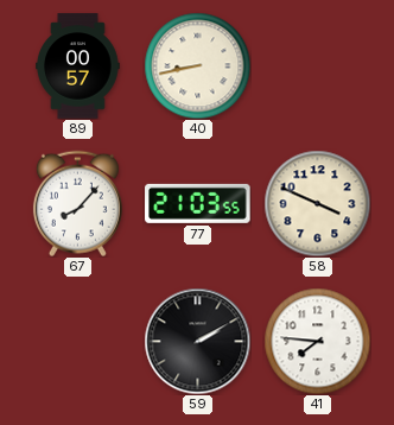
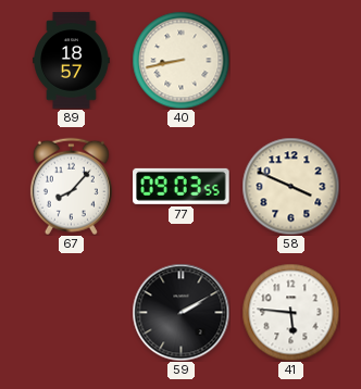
89: 00:57 -> 18:57 (72, 61)
77: 21:03 -> 09:03 (182, 186)
41: 7:46 -> 5:46 (290, 312)
